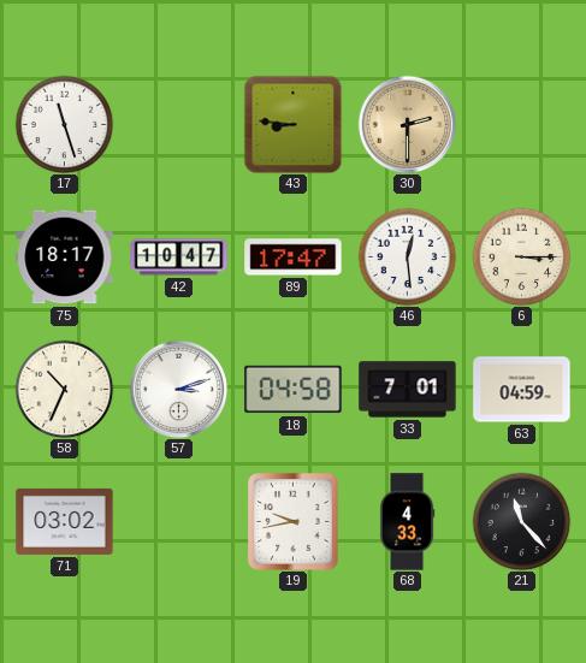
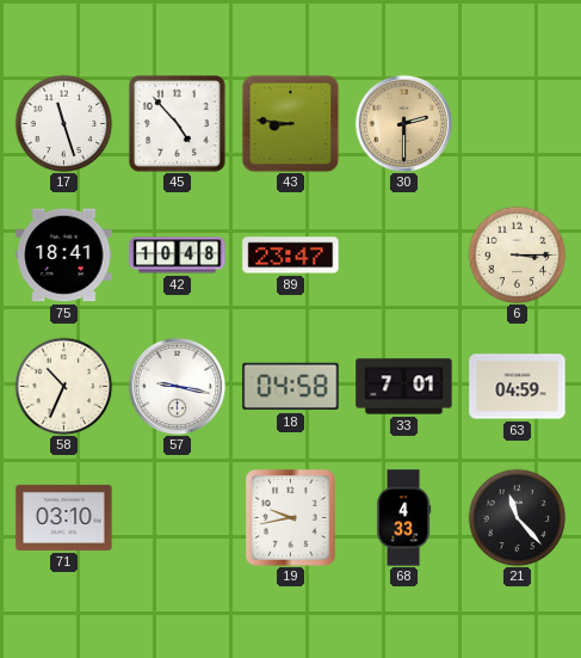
45: none -> 4:53 (178, 124)
75: 18:17 -> 18:41 (64, 256)
42: 10:47 -> 10:48 (178, 256)
89: 17:47 -> 23:47 (291, 256)
46: 12:29 -> none (407, 256)
57: 3:12 -> 9:17 (177, 386)
71: 03:02 -> 03:10 (64, 517)
